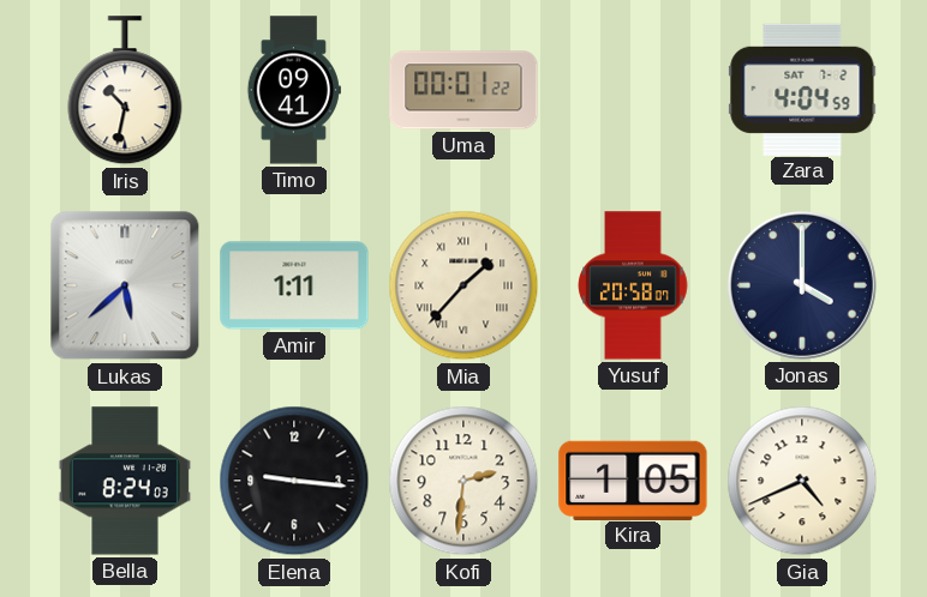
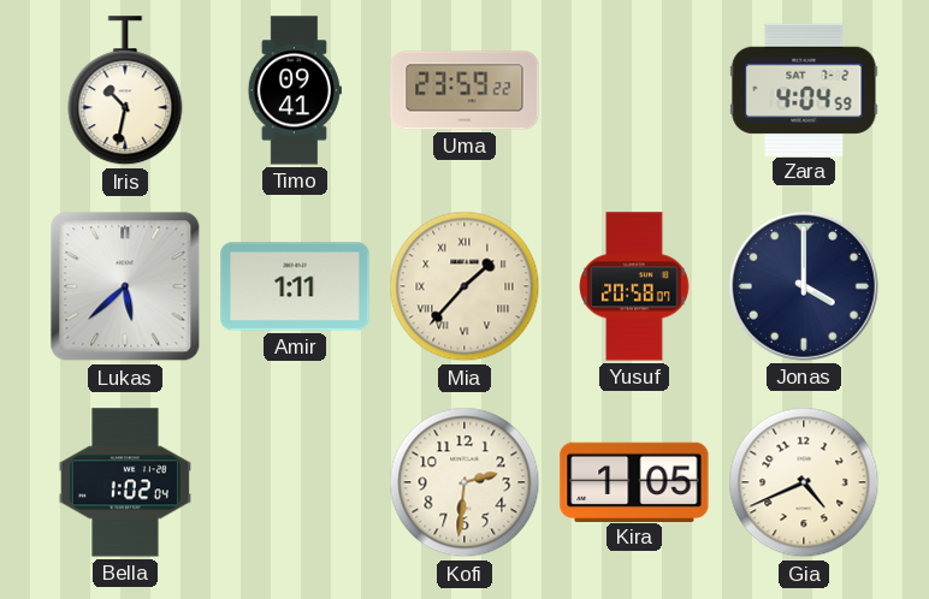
Uma: 00:01 -> 23:59 (464, 90)
Bella: 8:24 -> 1:02 (125, 482)
Elena: 9:16 -> none (294, 481)
